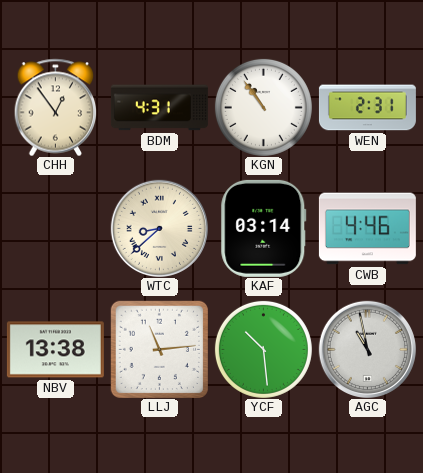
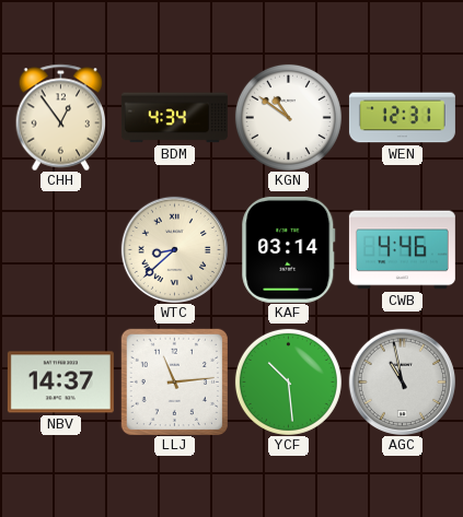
BDM: 4:31 -> 4:34 (174, 118)
KGN: 10:54 -> 10:51 (288, 117)
WEN: 2:31 -> 12:31 (402, 118)
NBV: 13:38 -> 14:37 (60, 383)
